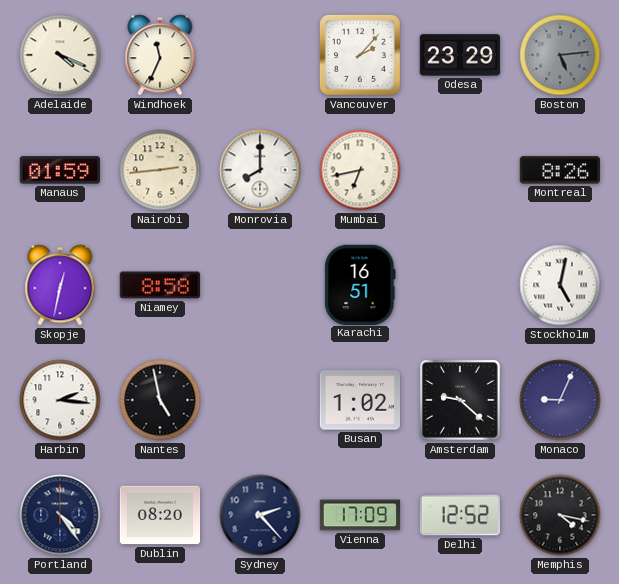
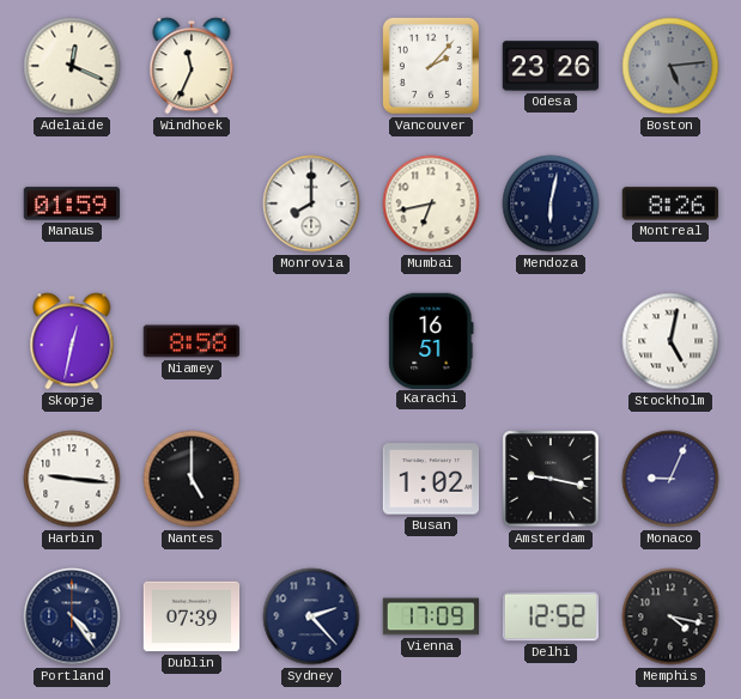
Adelaide: 4:19 -> 12:19 (72, 66)
Odesa: 23:29 -> 23:26 (551, 66)
Nairobi: 2:44 -> none (160, 170)
Mendoza: none -> 6:02 (551, 203)
Harbin: 2:16 -> 9:16 (72, 479)
Nantes: 4:58 -> 5:00 (192, 479)
Amsterdam: 9:22 -> 9:17 (551, 479)
Dublin: 08:20 -> 07:39 (192, 616)
